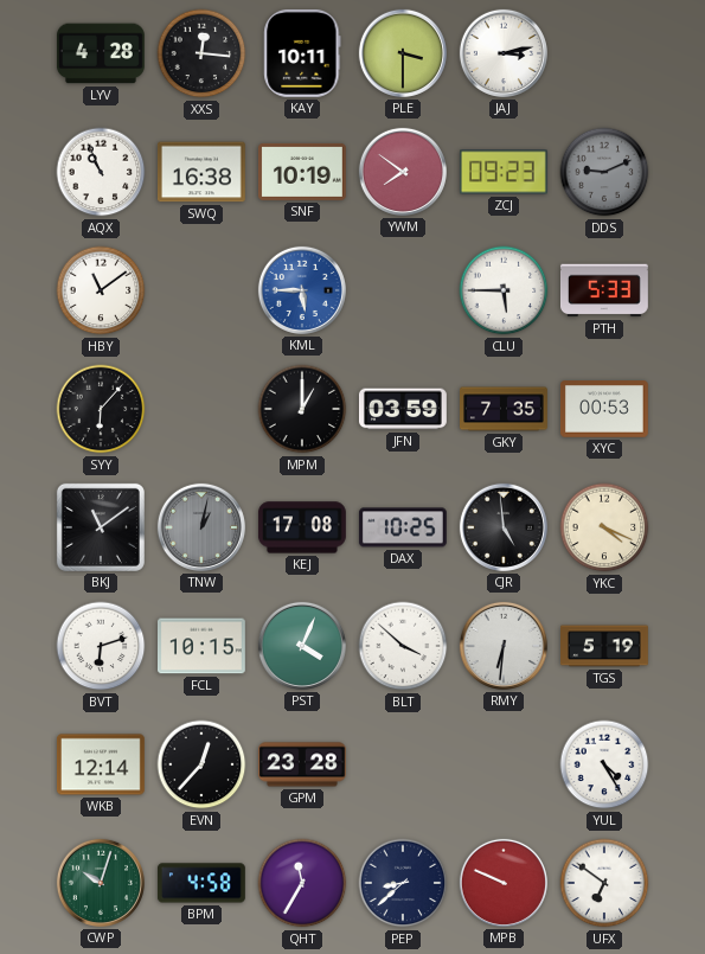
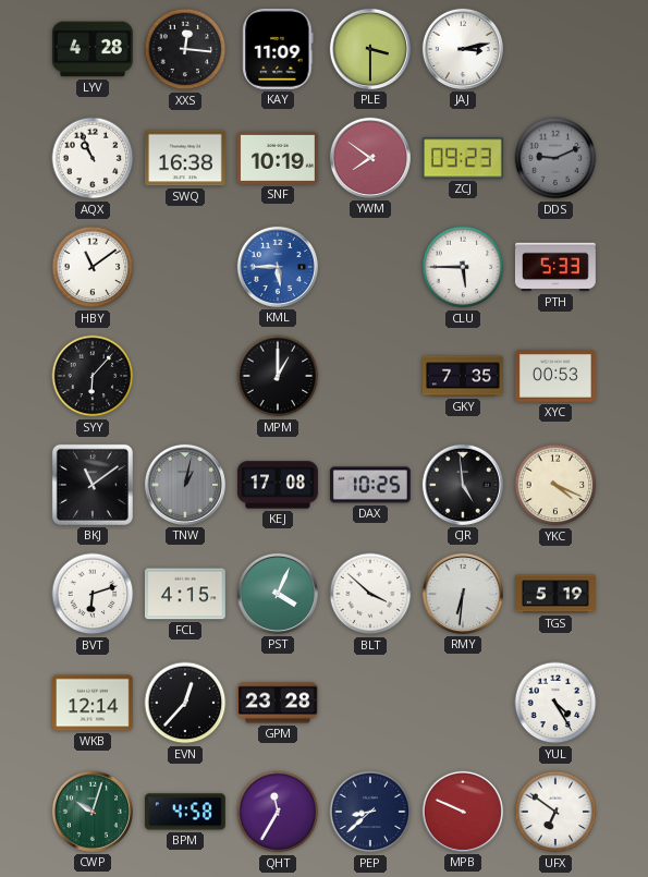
KAY: 10:11 -> 11:09 (278, 49)
JFN: 03:59 -> none (403, 409)
FCL: 10:15 -> 4:15 (185, 594)
